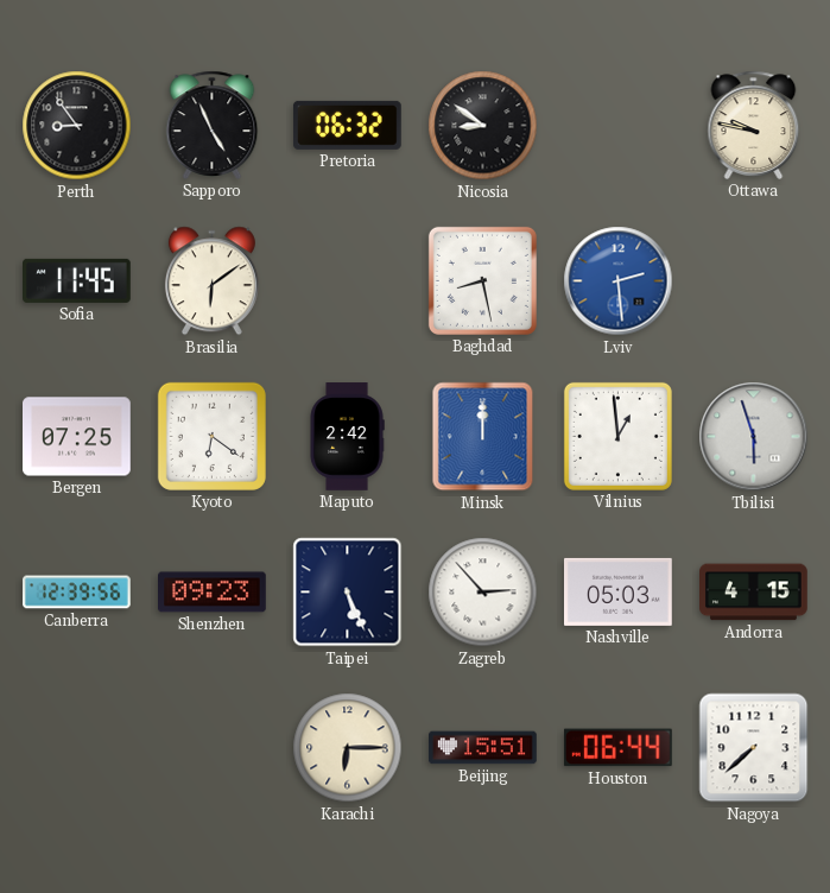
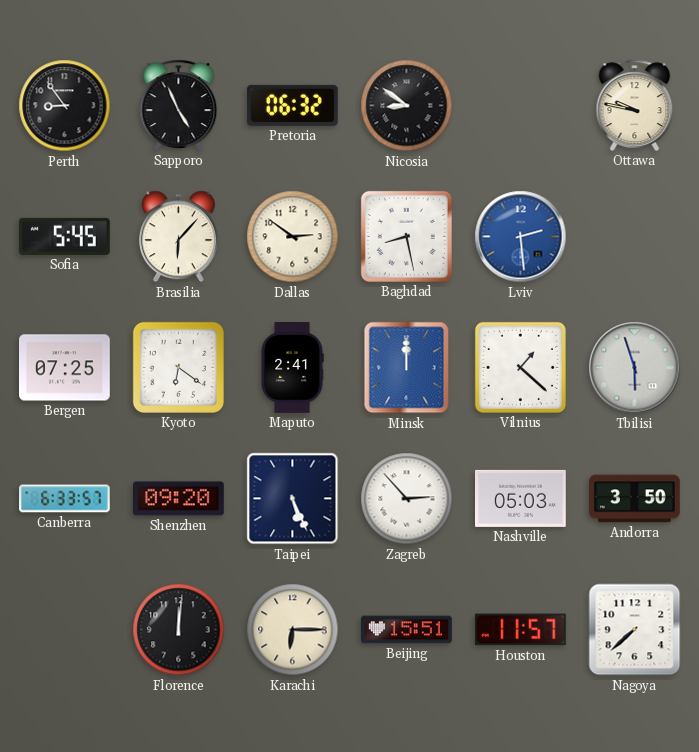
Sofia: 11:45 -> 5:45 (65, 236)
Brasilia: 6:09 -> 6:07 (178, 237)
Dallas: none -> 2:51 (293, 237)
Maputo: 2:42 -> 2:41 (292, 368)
Vilnius: 12:59 -> 1:22 (520, 367)
Canberra: 12:39 -> 6:33 (65, 499)
Shenzhen: 09:23 -> 09:20 (179, 499)
Andorra: 4:15 -> 3:50 (635, 499)
Florence: none -> 12:01 (179, 630)
Houston: 06:44 -> 11:57 (520, 630)
